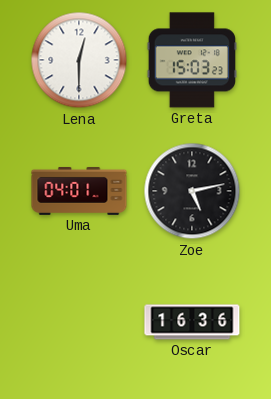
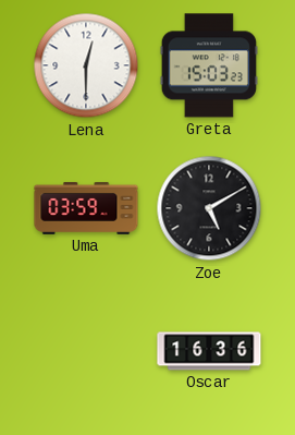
Uma: 04:01 -> 03:59 (86, 208)
Zoe: 5:13 -> 5:10 (209, 208)
